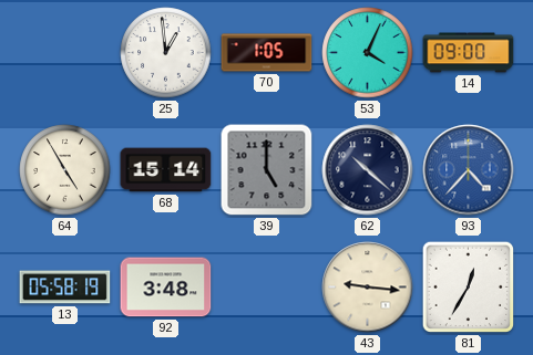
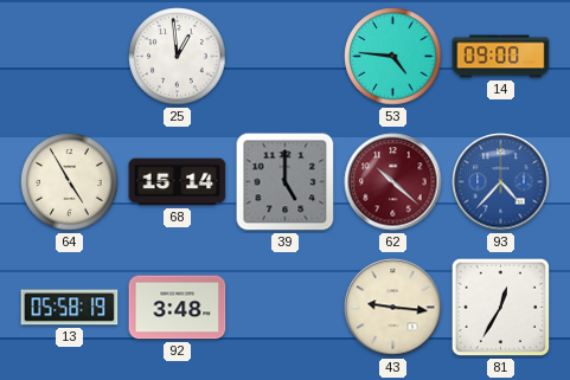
70: 1:05 -> none (267, 53)
53: 4:04 -> 4:46 (393, 57)
62 dial: navy -> burgundy (393, 182)
